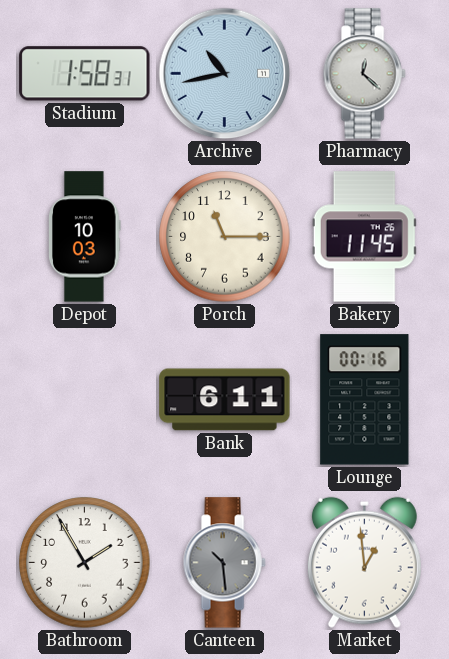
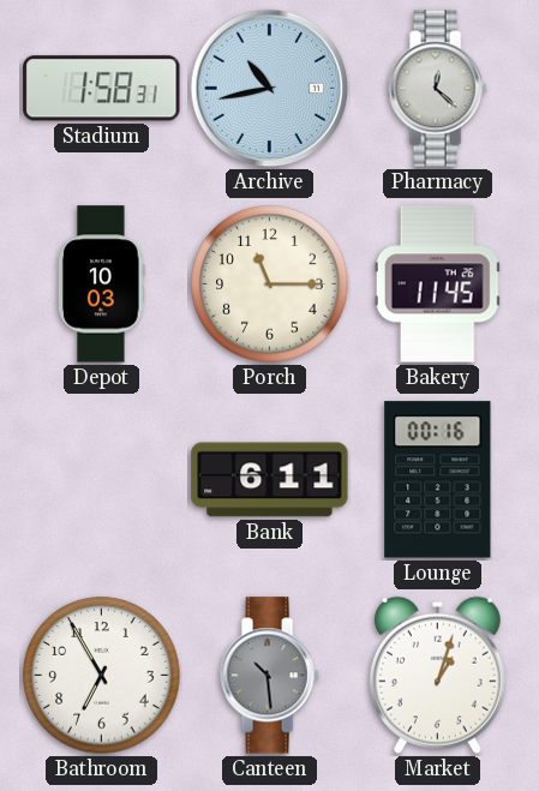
Bathroom: 1:55 -> 6:55 (102, 676)
Market: 12:59 -> 1:03 (437, 675)
